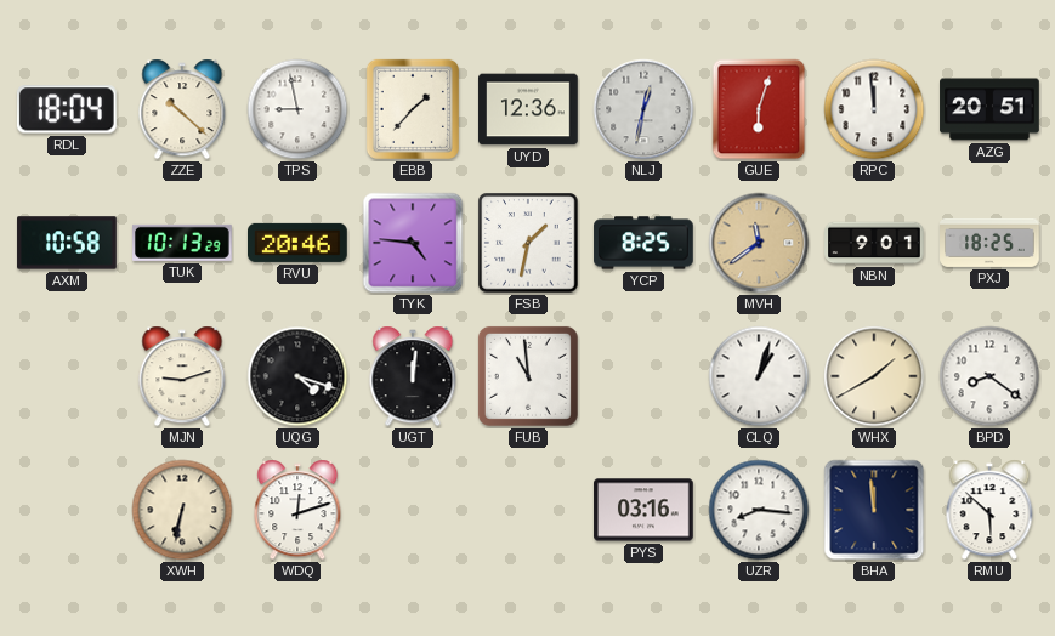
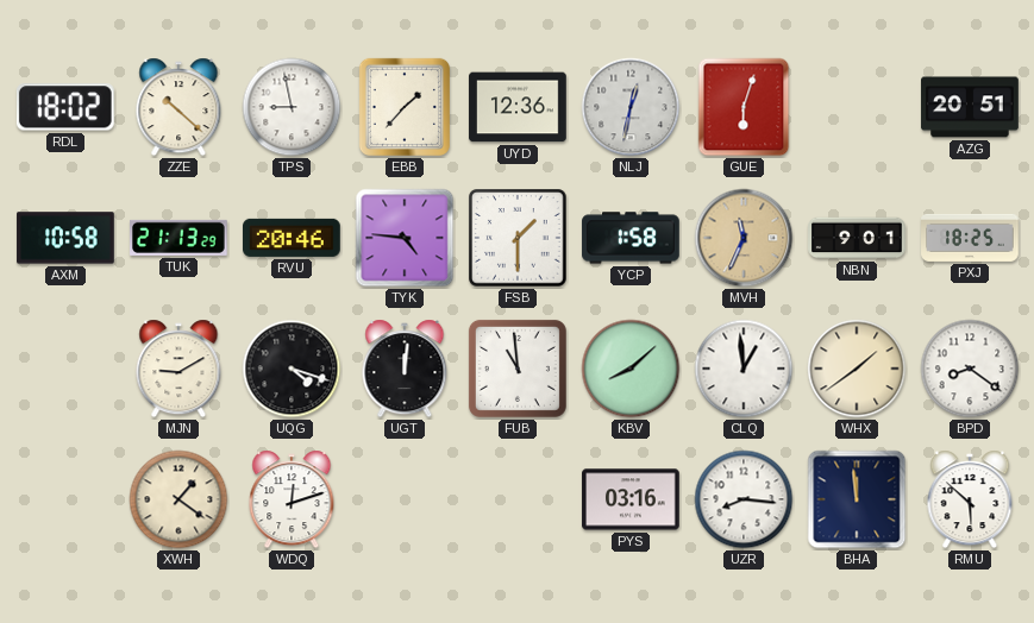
RDL: 18:04 -> 18:02 (65, 107)
RPC: 11:59 -> none (874, 109)
TUK: 10:13 -> 21:13 (180, 238)
FSB: 1:32 -> 1:30 (518, 238)
YCP: 8:25 -> 1:58 (631, 238)
MVH: 11:39 -> 11:34 (744, 238)
MJN: 9:12 -> 9:10 (178, 369)
KBV: none -> 8:08 (631, 369)
CLQ: 1:03 -> 12:59 (744, 369)
WHX: 1:40 -> 1:39 (857, 369)
XWH: 6:32 -> 1:21 (178, 499)
